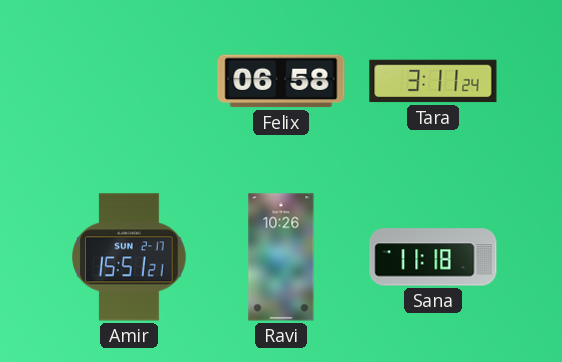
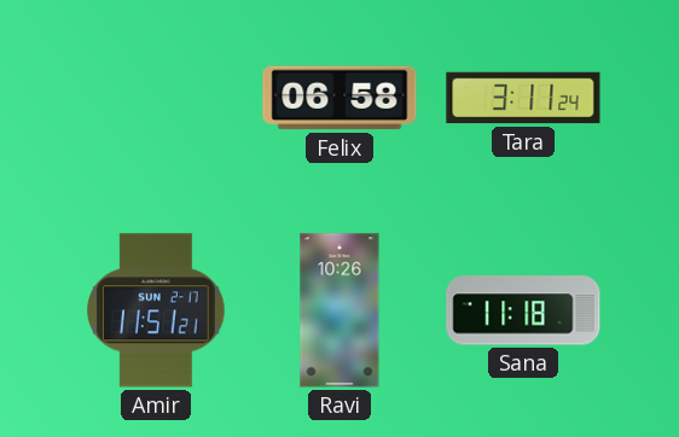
Amir: 15:51 -> 11:51 (156, 310)
